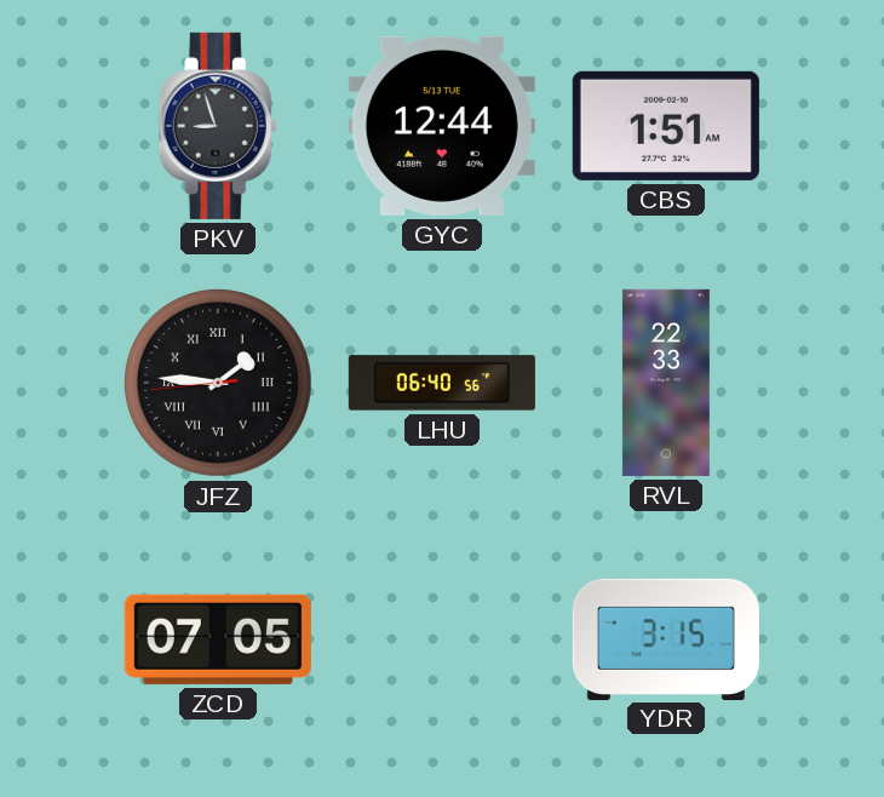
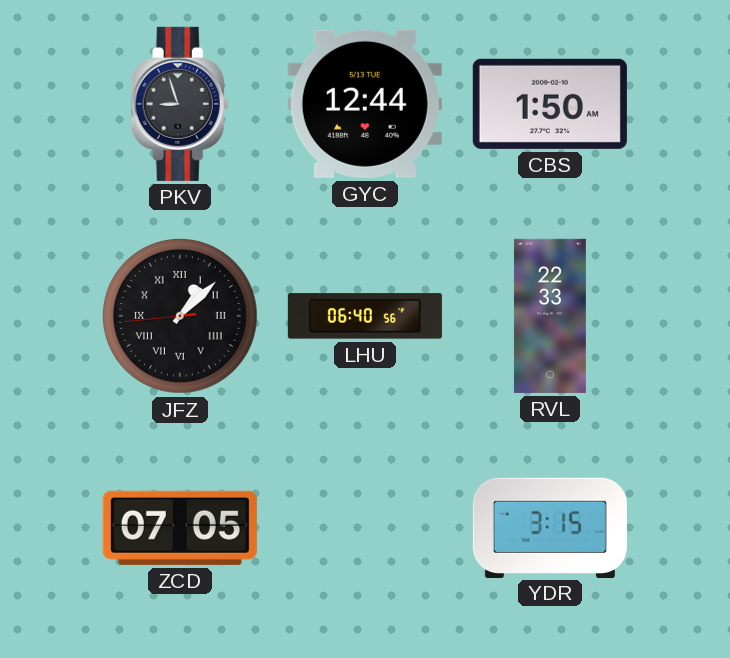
CBS: 1:51 -> 1:50 (550, 104)
JFZ: 1:45 -> 1:07 (180, 316)
